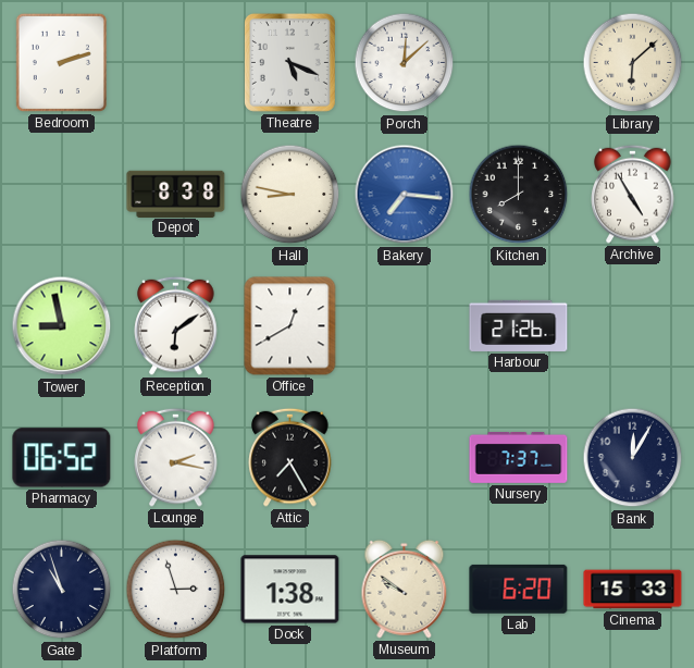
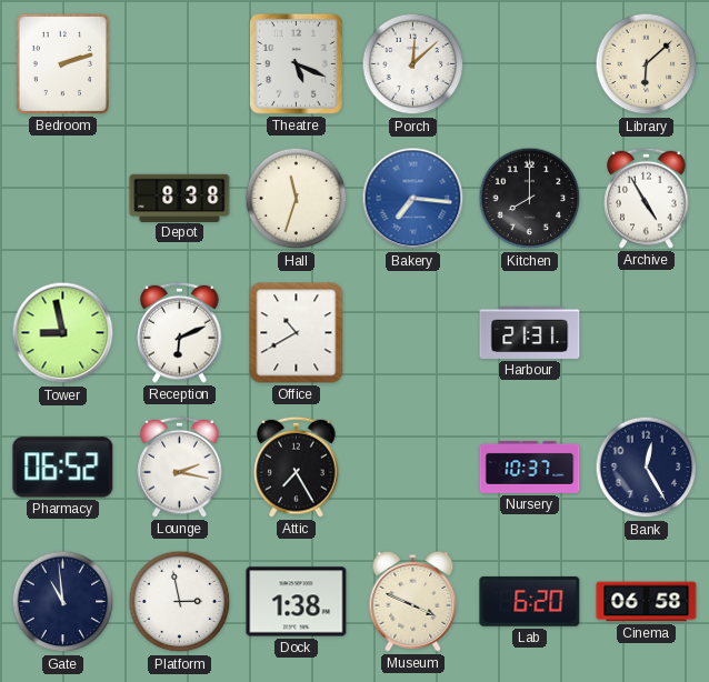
Hall: 8:47 -> 11:33 (297, 199)
Reception: 6:09 -> 6:11 (180, 332)
Office: 12:40 -> 10:40 (297, 333)
Harbour: 21:26 -> 21:31 (530, 332)
Nursery: 7:37 -> 10:37 (530, 467)
Bank: 12:05 -> 12:25 (647, 468)
Gate: 10:57 -> 10:59 (63, 602)
Platform: 2:57 -> 2:58 (180, 602)
Museum: 9:51 -> 3:49 (413, 601)
Cinema: 15:33 -> 06:58 (647, 602)
